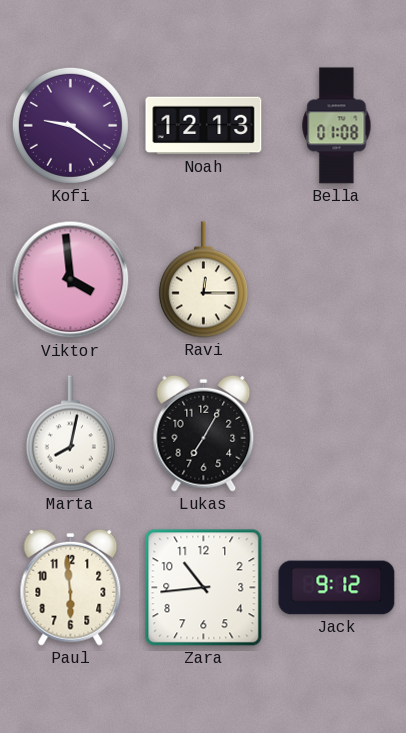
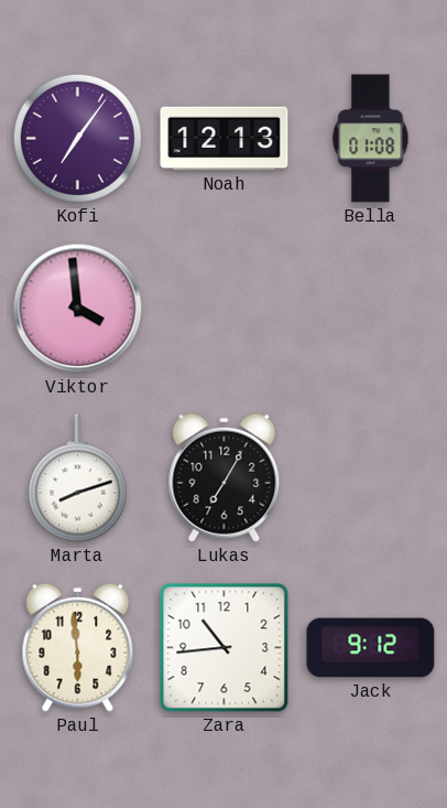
Kofi: 9:21 -> 7:06 (77, 138)
Ravi: 12:15 -> none (203, 280)
Marta: 8:02 -> 8:12 (77, 478)
